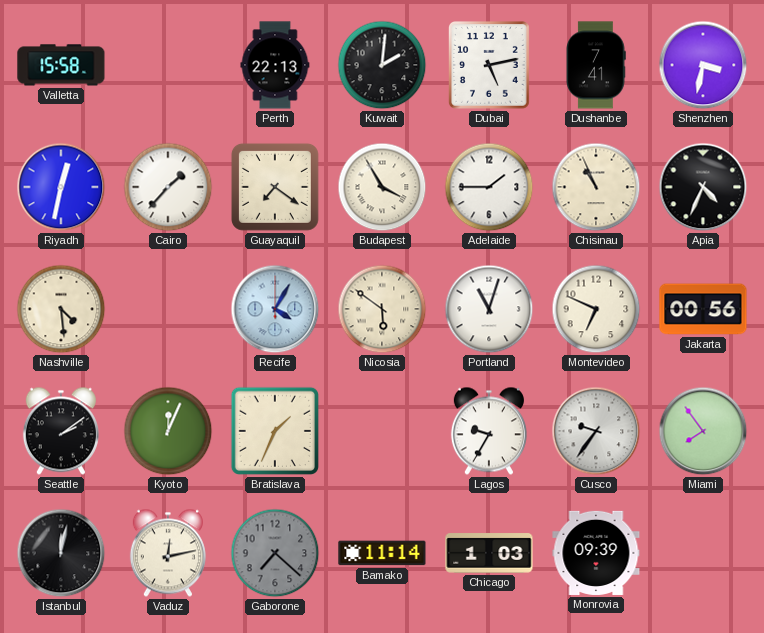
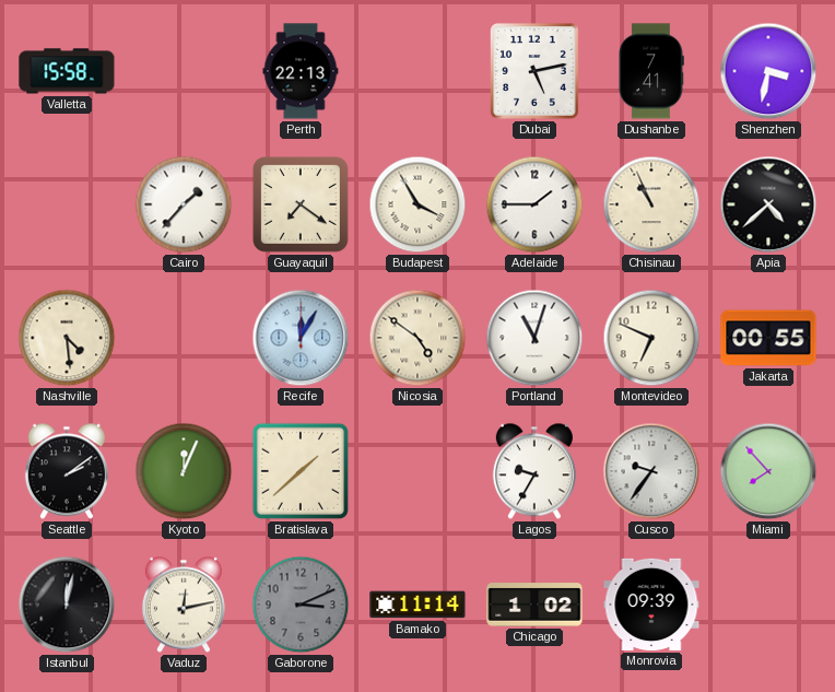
Kuwait: 2:01 -> none (382, 65)
Riyadh: 12:32 -> none (61, 187)
Apia: 4:34 -> 4:38 (768, 204)
Recife: 4:05 -> 12:05 (301, 338)
Nicosia: 5:51 -> 4:51 (417, 338)
Jakarta: 00:56 -> 00:55 (768, 338)
Bratislava: 1:34 -> 1:38 (301, 471)
Miami: 7:54 -> 7:53 (768, 471)
Gaborone: 7:22 -> 3:11 (301, 605)
Chicago: 1:03 -> 1:02 (534, 605)
